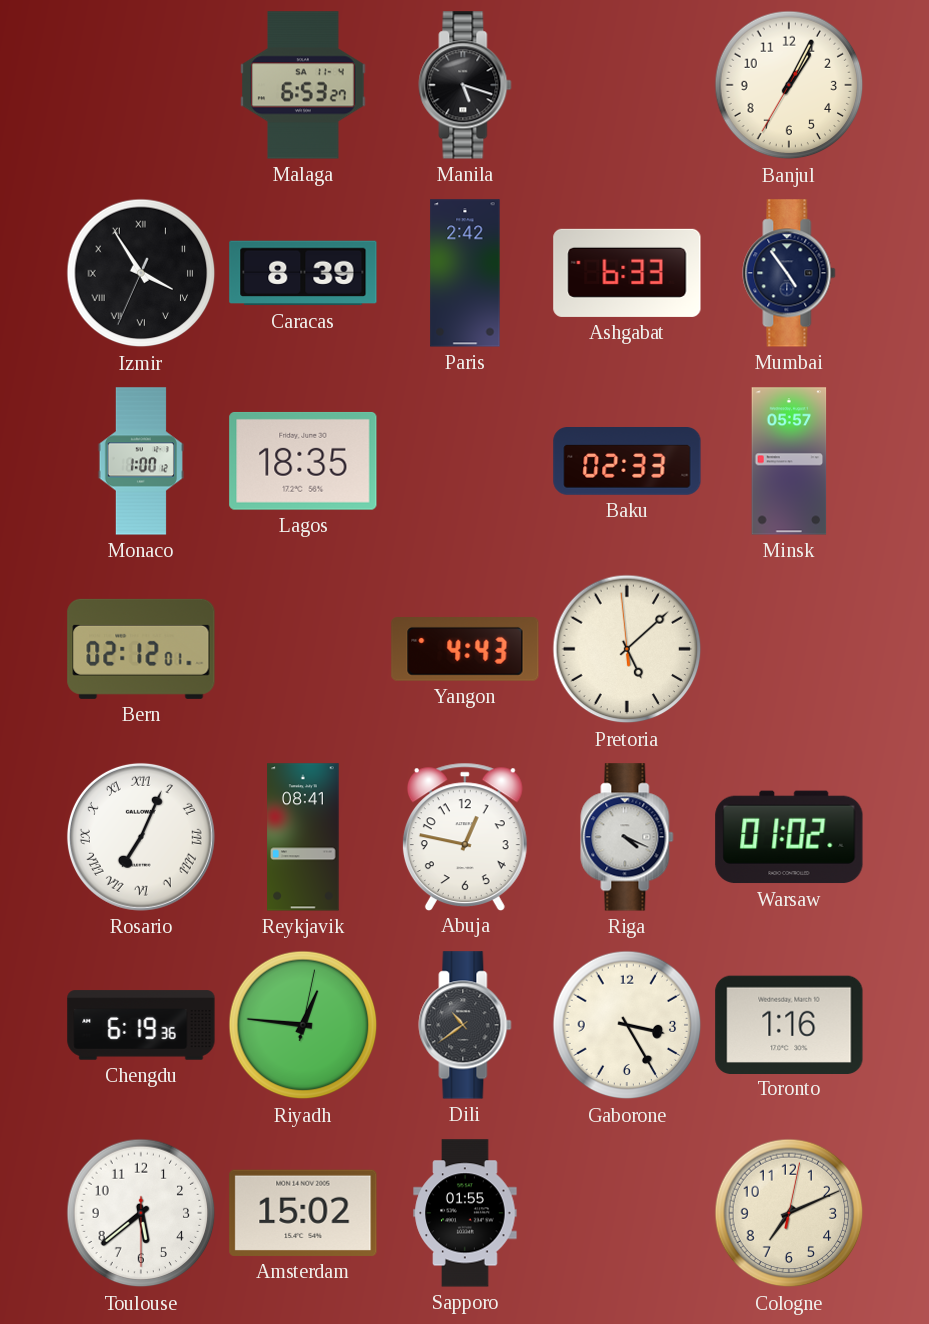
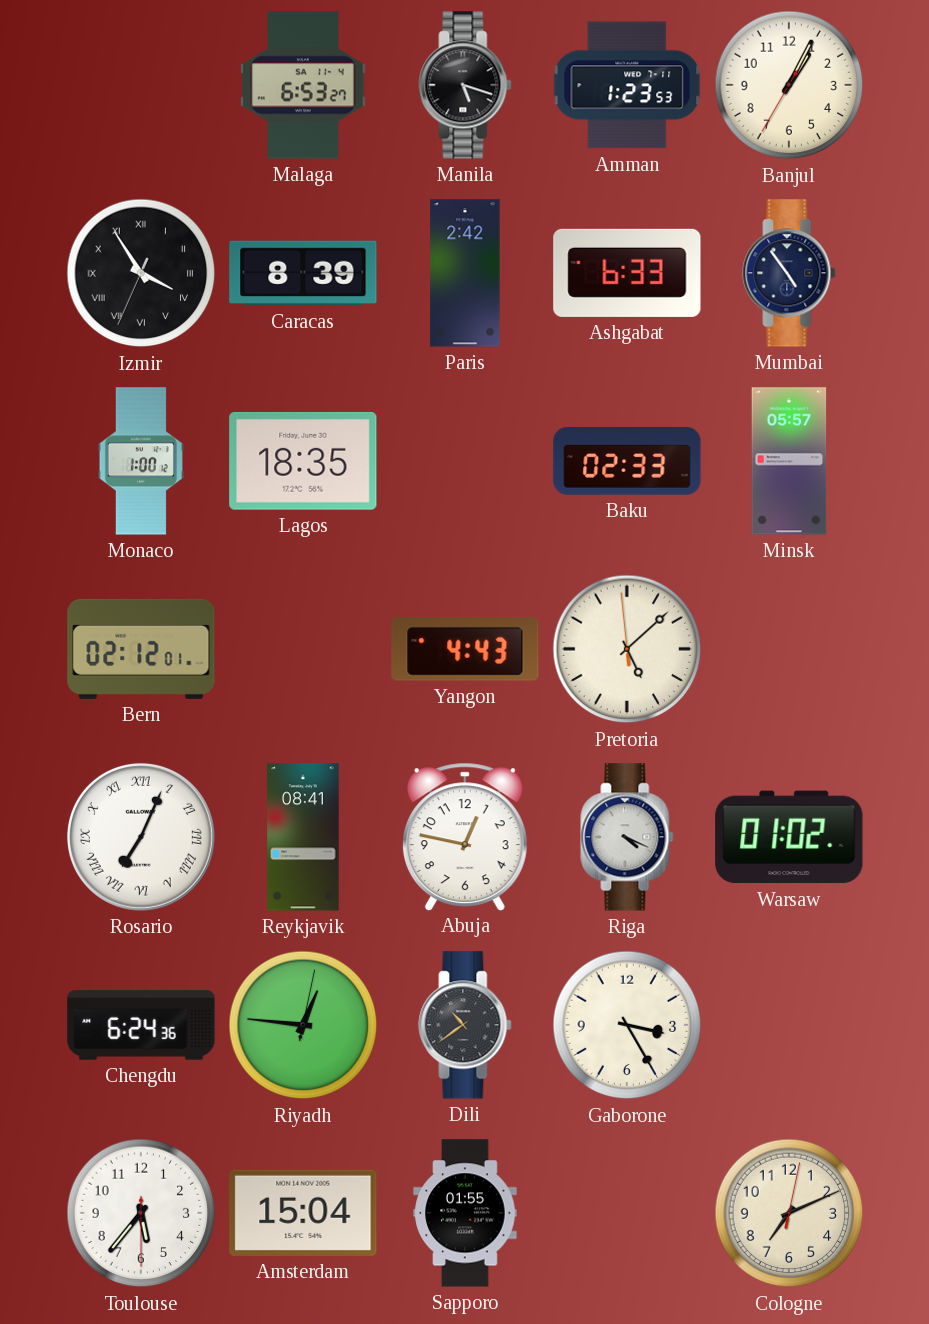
Amman: none -> 1:23 (627, 85)
Chengdu: 6:19 -> 6:24 (141, 1025)
Toronto: 1:16 -> none (789, 1024)
Toulouse: 5:38 -> 5:36 (141, 1213)
Amsterdam: 15:02 -> 15:04 (303, 1213)
